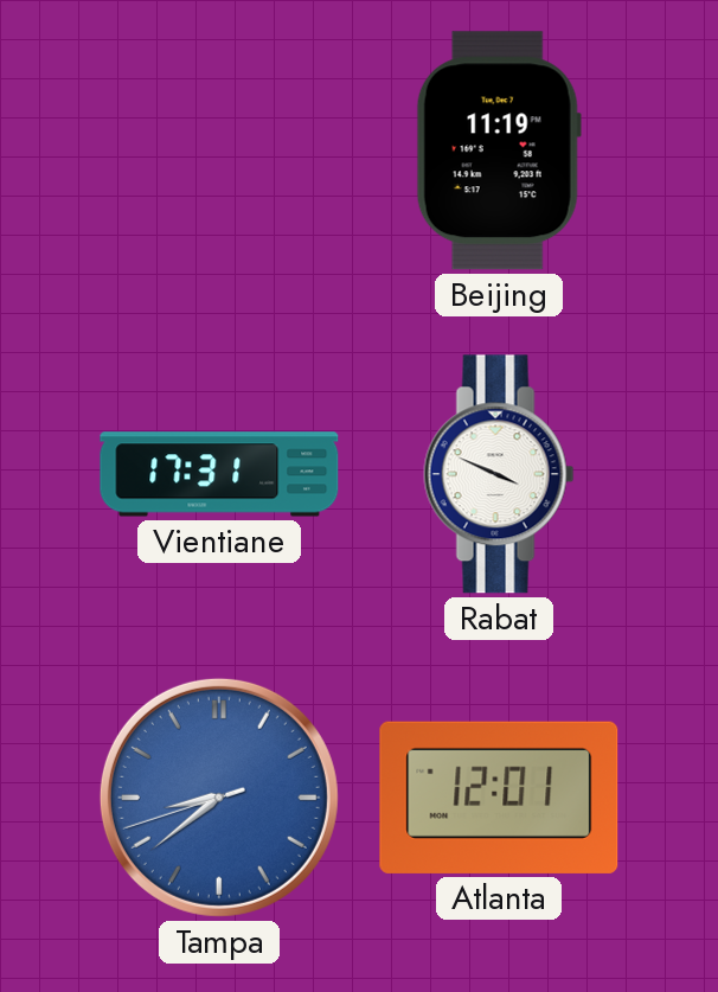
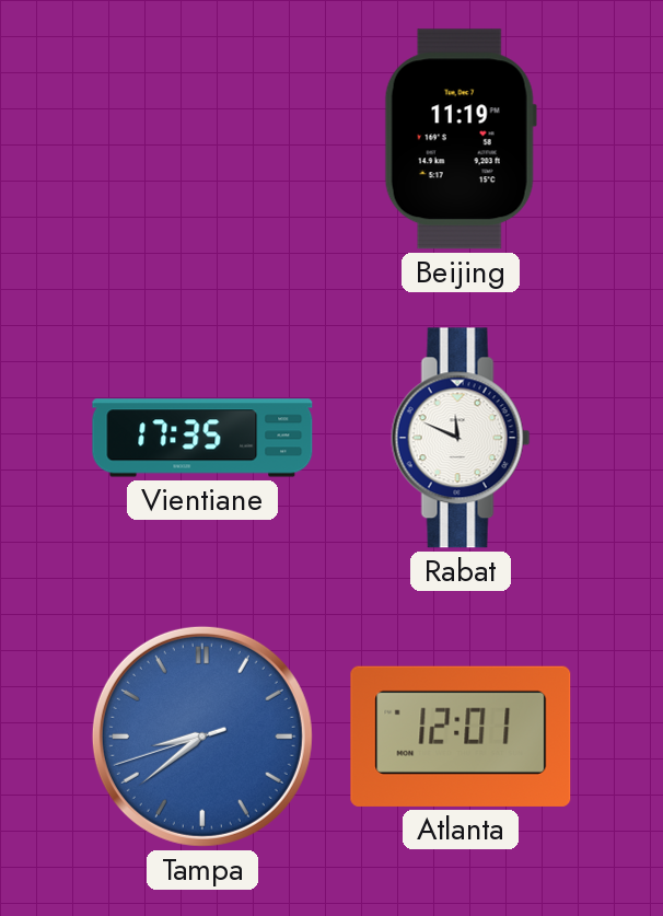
Vientiane: 17:31 -> 17:35 (202, 438)
Rabat: 3:49 -> 11:49 (461, 438)
